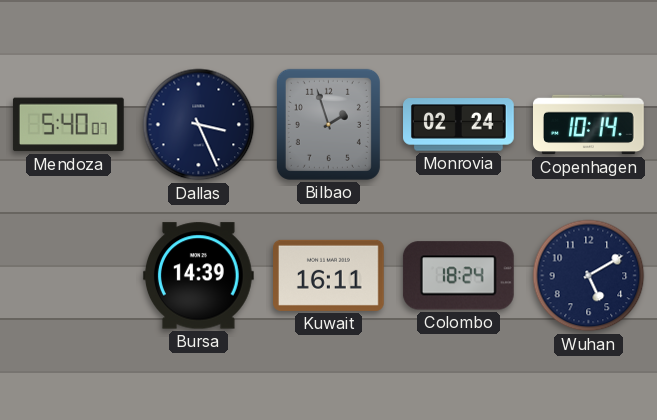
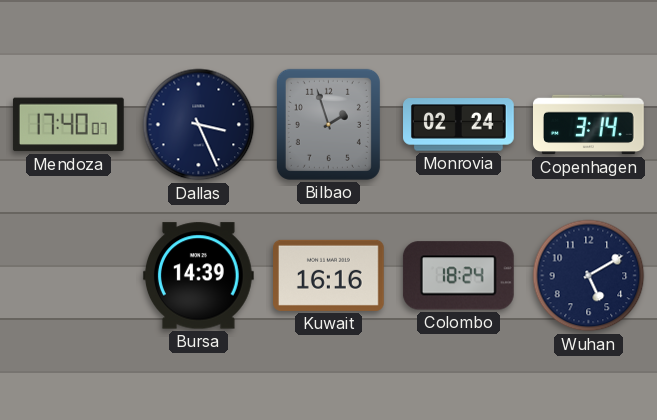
Mendoza: 5:40 -> 17:40 (68, 125)
Copenhagen: 10:14 -> 3:14 (589, 125)
Kuwait: 16:11 -> 16:16 (329, 275)
